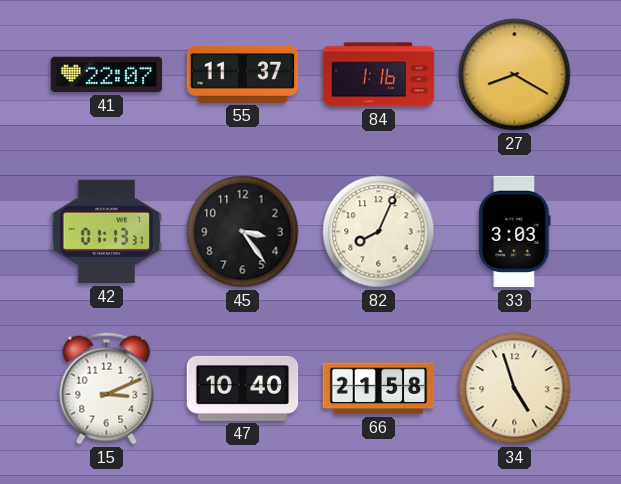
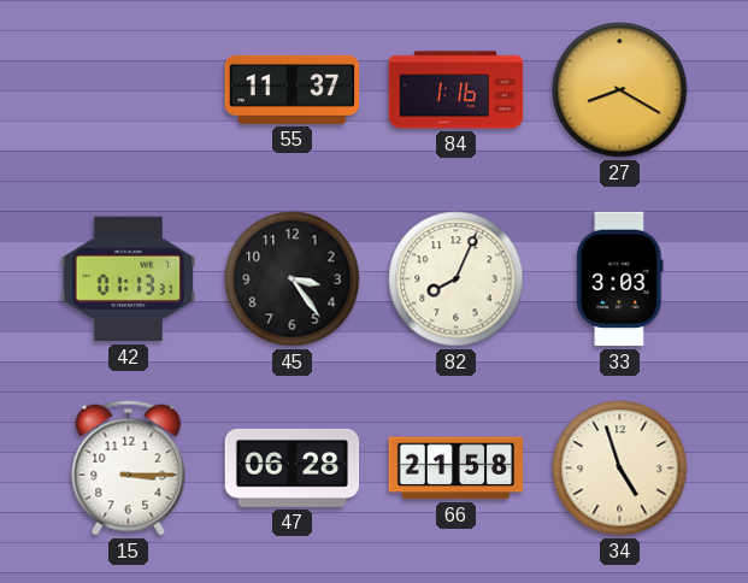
41: 22:07 -> none (107, 75)
15: 3:11 -> 3:15 (129, 469)
47: 10:40 -> 06:28 (293, 467)
